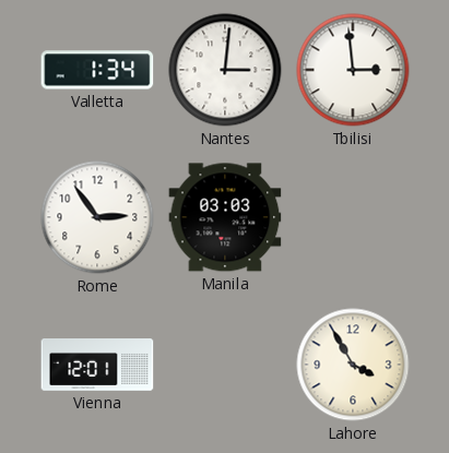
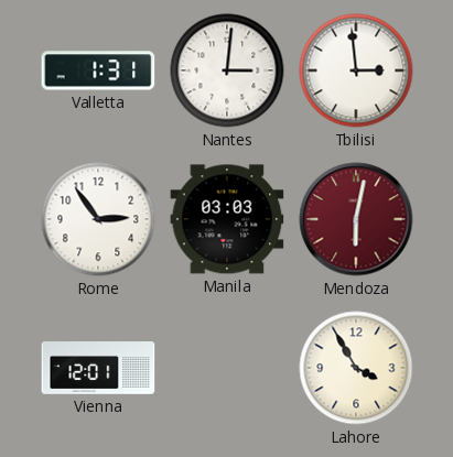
Valletta: 1:34 -> 1:31 (98, 70)
Mendoza: none -> 6:02 (356, 219)
